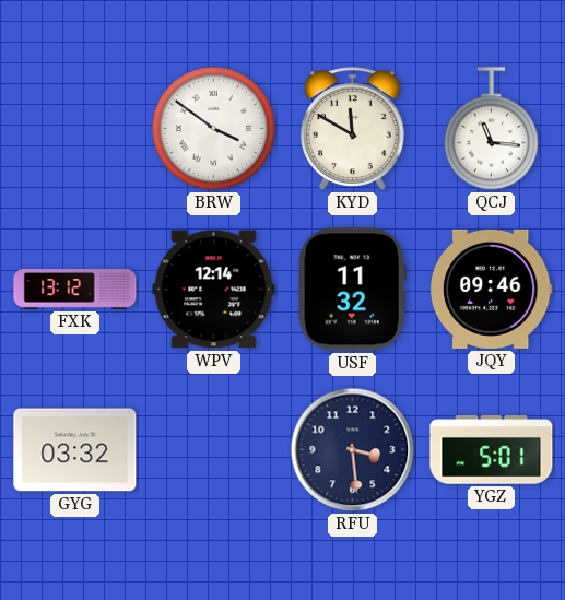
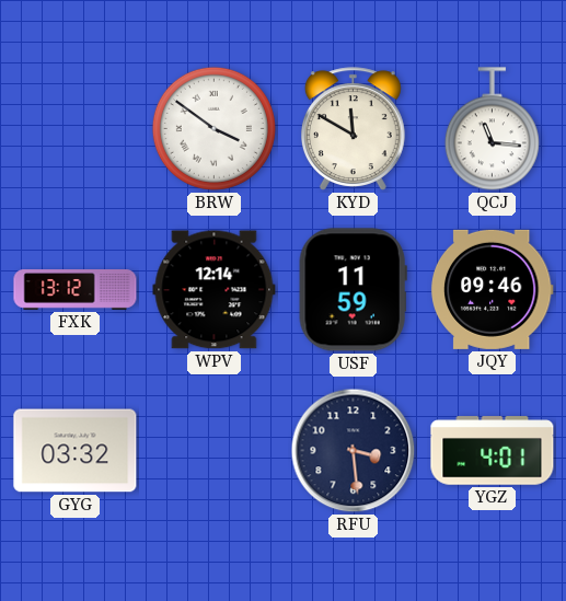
USF: 11:32 -> 11:59 (353, 290)
YGZ: 5:01 -> 4:01 (493, 451)
